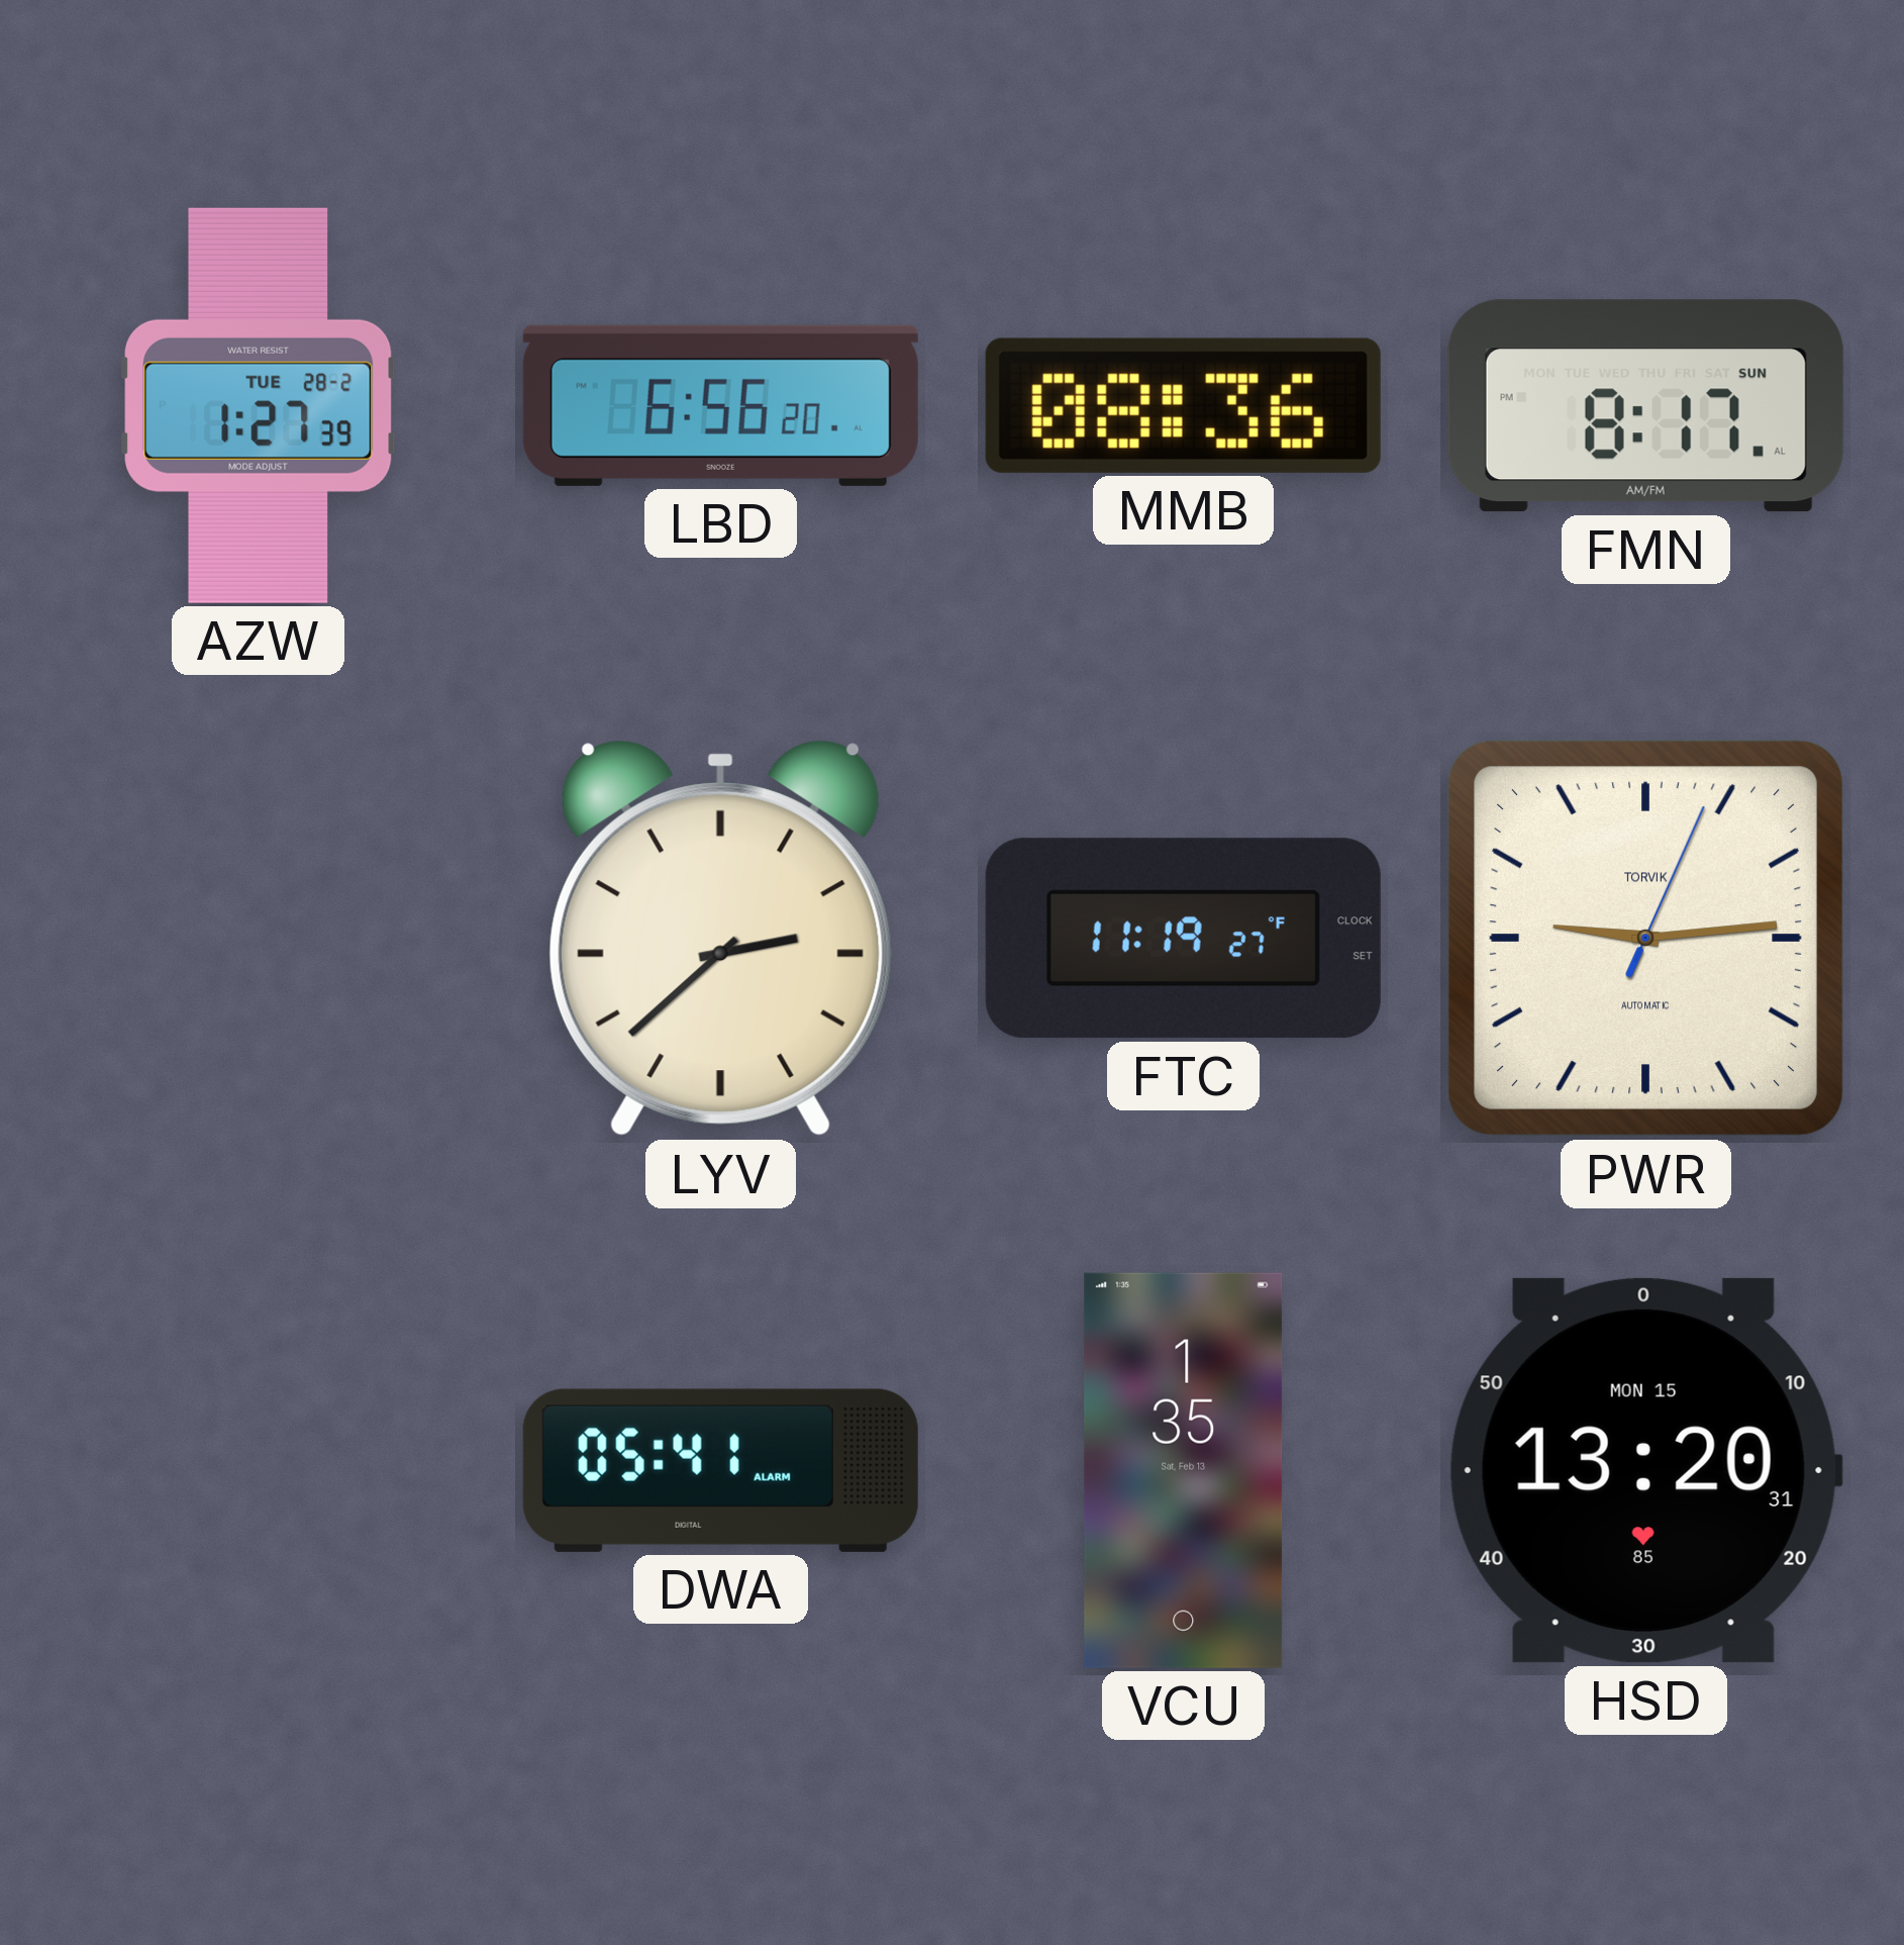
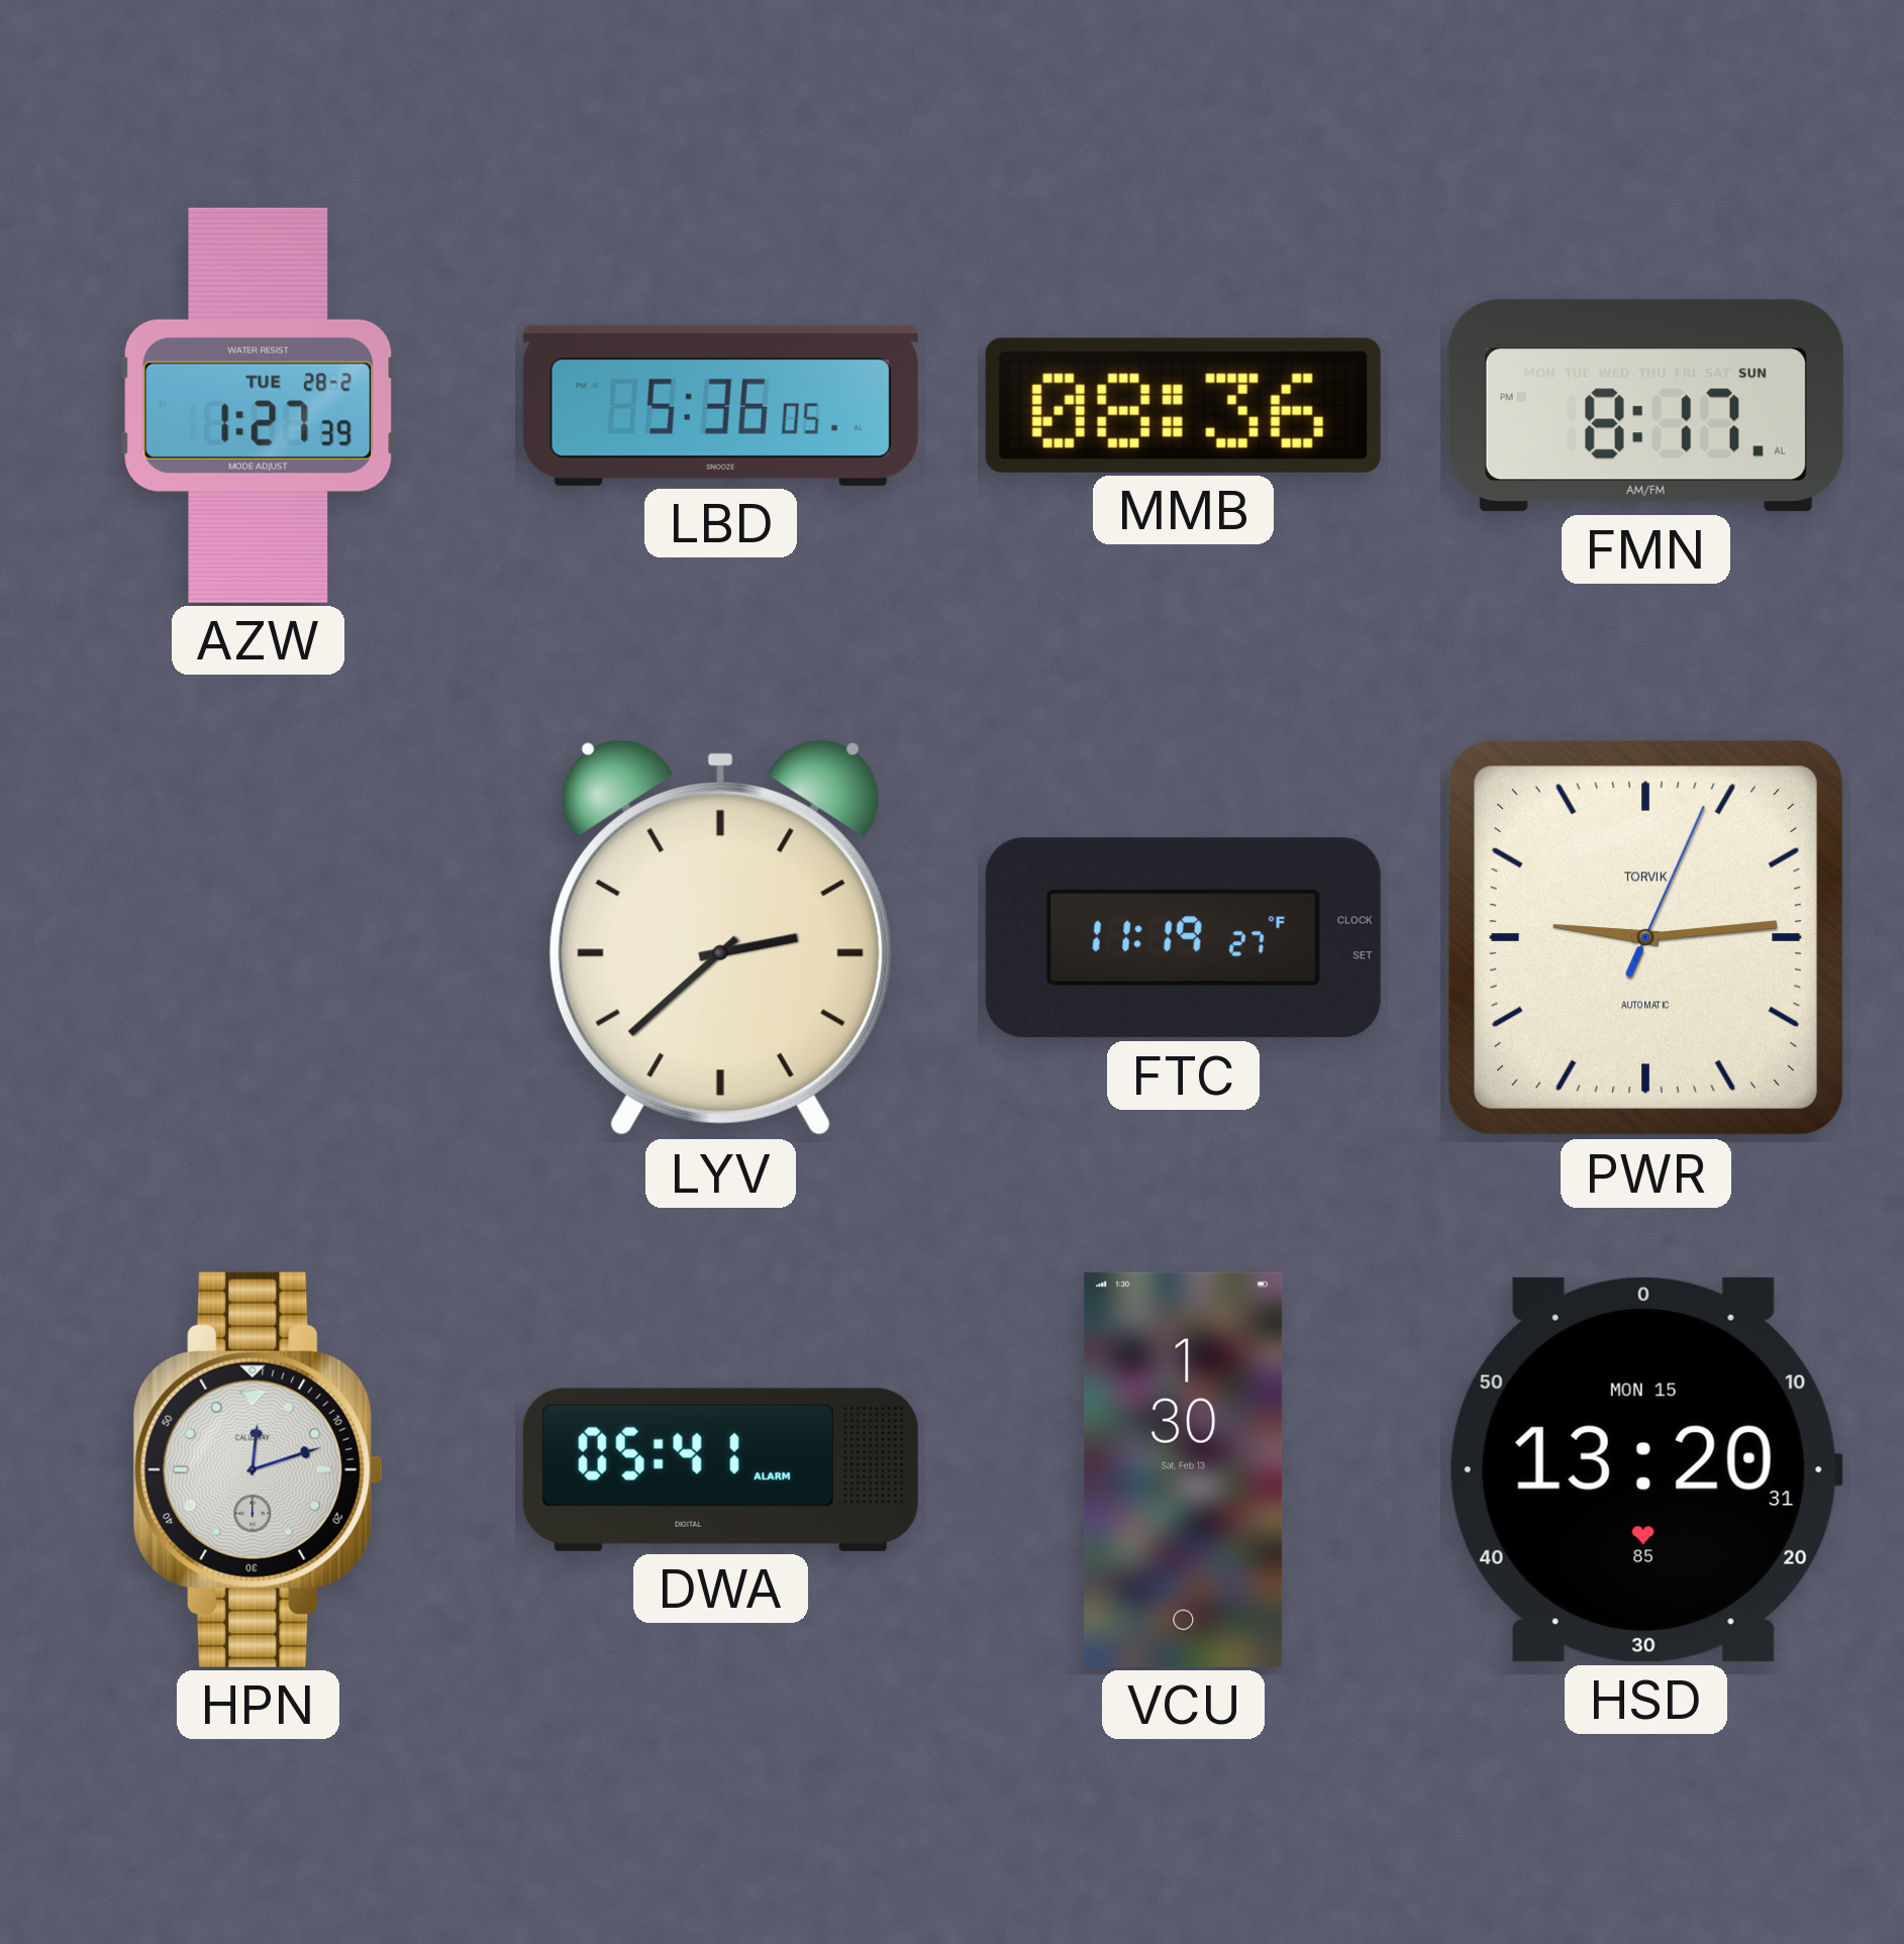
LBD: 6:56 -> 5:36 (720, 405)
HPN: none -> 12:12 (258, 1469)
VCU: 1:35 -> 1:30 (1184, 1469)
